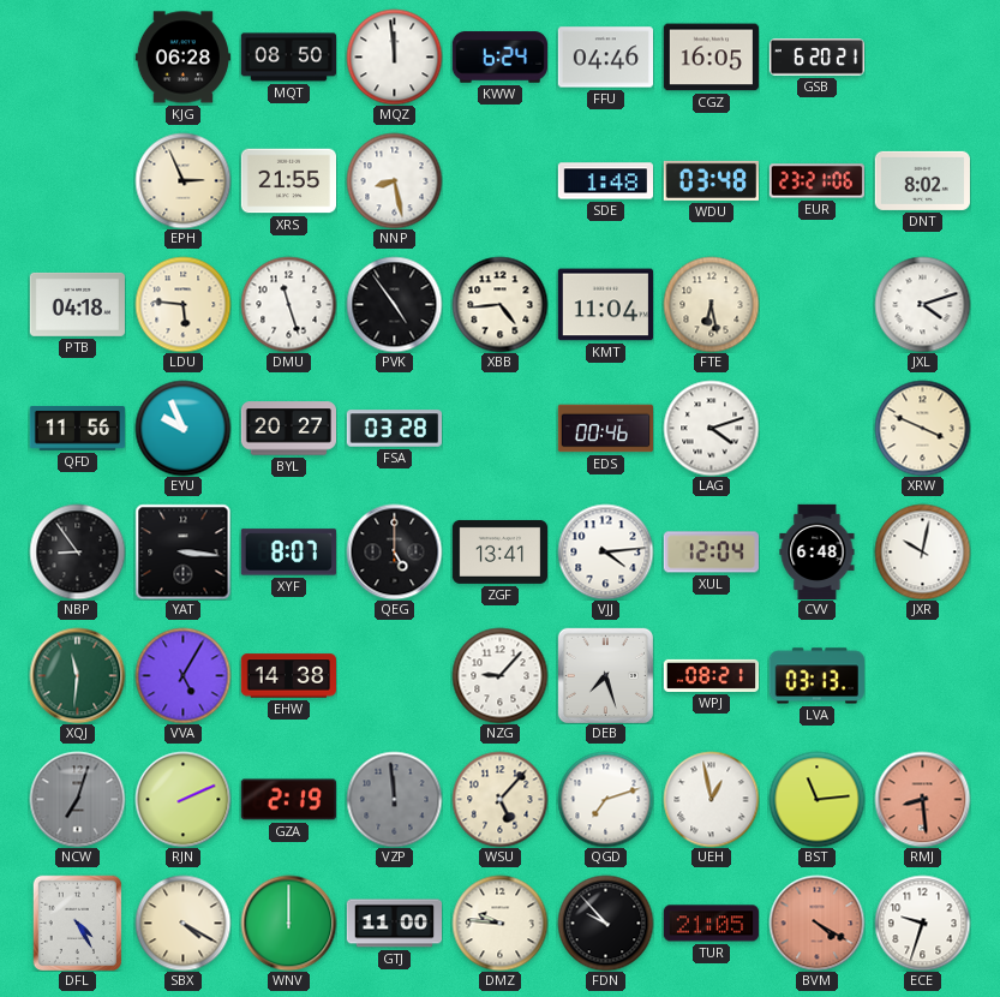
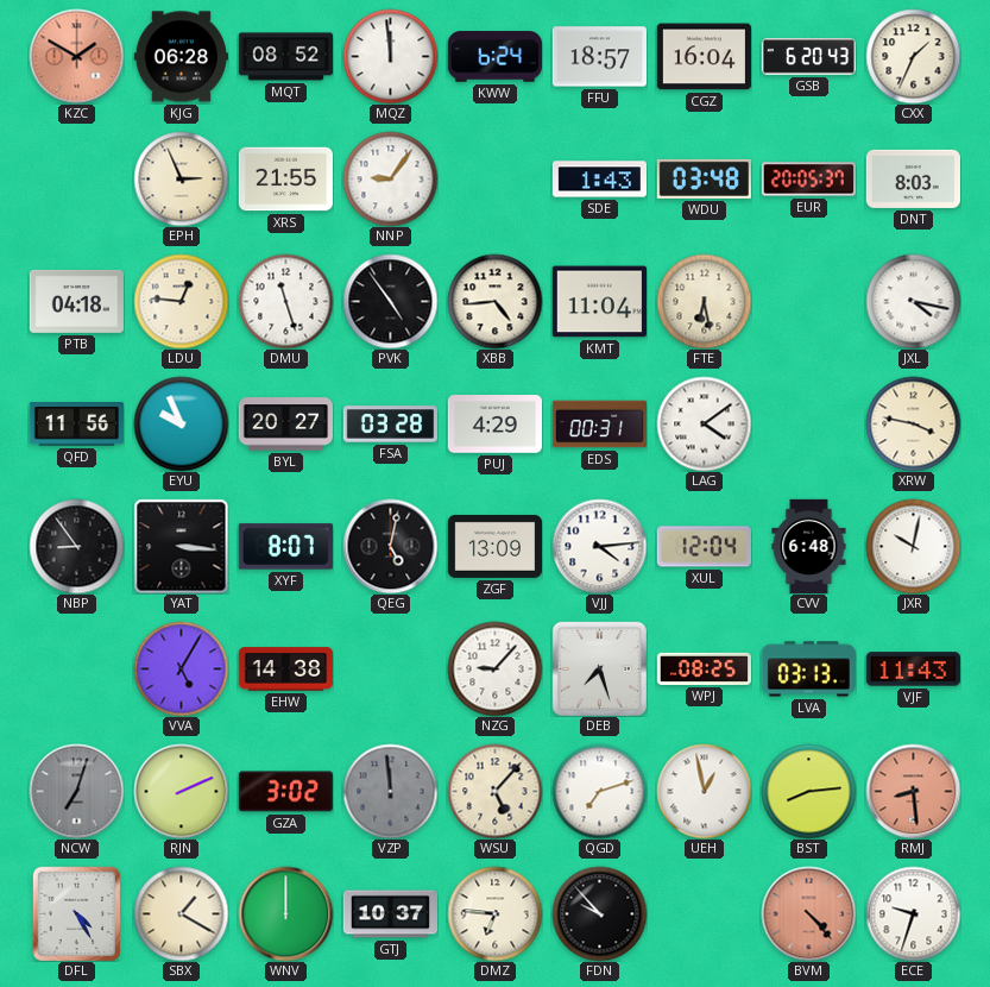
KZC: none -> 1:50 (76, 56)
MQT: 08:50 -> 08:52 (285, 57)
FFU: 04:46 -> 18:57 (599, 57)
CGZ: 16:05 -> 16:04 (704, 57)
GSB: 6:20:21 -> 6:20:43 (808, 57)
CXX: none -> 1:34 (913, 56)
NNP: 8:28 -> 9:06 (390, 178)
SDE: 1:48 -> 1:43 (599, 180)
EUR: 23:21 -> 20:05 (808, 180)
DNT: 8:02 -> 8:03 (913, 178)
LDU: 5:46 -> 12:46 (181, 301)
JXL: 4:12 -> 4:17 (913, 301)
PUJ: none -> 4:29 (494, 425)
EDS: 00:46 -> 00:31 (599, 425)
LAG: 4:12 -> 4:09 (704, 423)
XRW: 3:49 -> 3:47 (913, 423)
QEG: 5:00 -> 5:02 (390, 546)
ZGF: 13:41 -> 13:09 (494, 546)
XQJ: 11:31 -> none (77, 675)
WPJ: 08:21 -> 08:25 (704, 668)
VJF: none -> 11:43 (913, 669)
GZA: 2:19 -> 3:02 (285, 792)
BST: 11:14 -> 8:14 (808, 791)
SBX: 4:20 -> 1:20 (181, 913)
GTJ: 11:00 -> 10:37 (390, 914)
DMZ: 9:46 -> 6:46 (494, 913)
TUR: 21:05 -> none (711, 924)
BVM: 4:20 -> 4:23 (808, 913)
